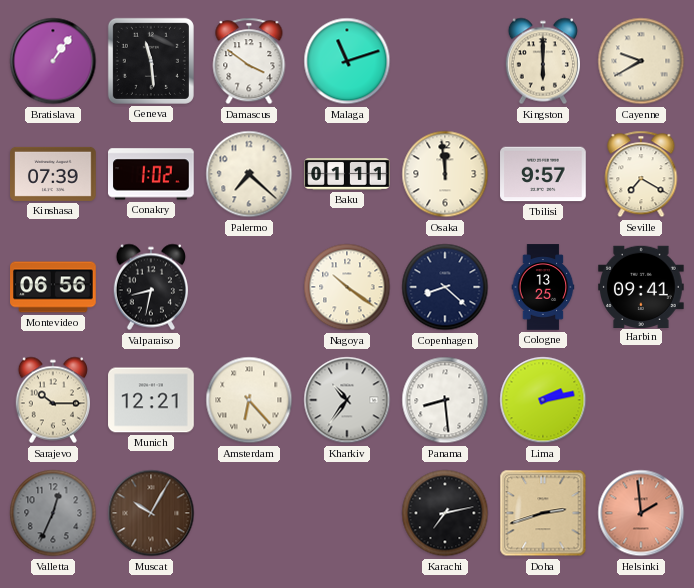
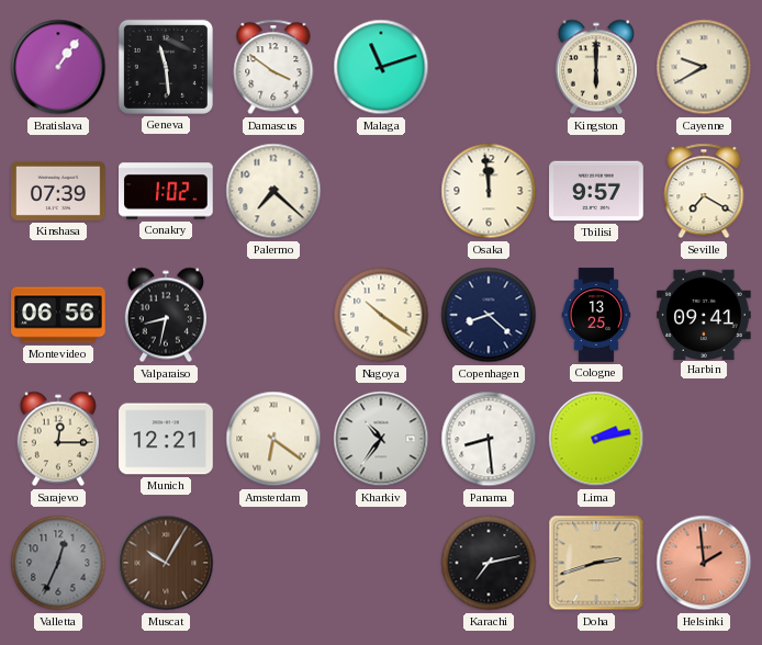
Baku: 01:11 -> none (347, 174)
Sarajevo: 10:15 -> 12:15 (58, 439)
Amsterdam: 6:23 -> 6:21 (273, 439)
